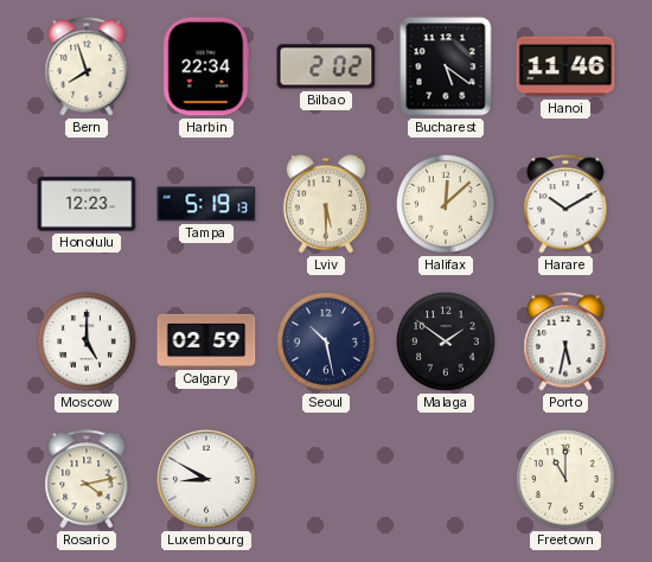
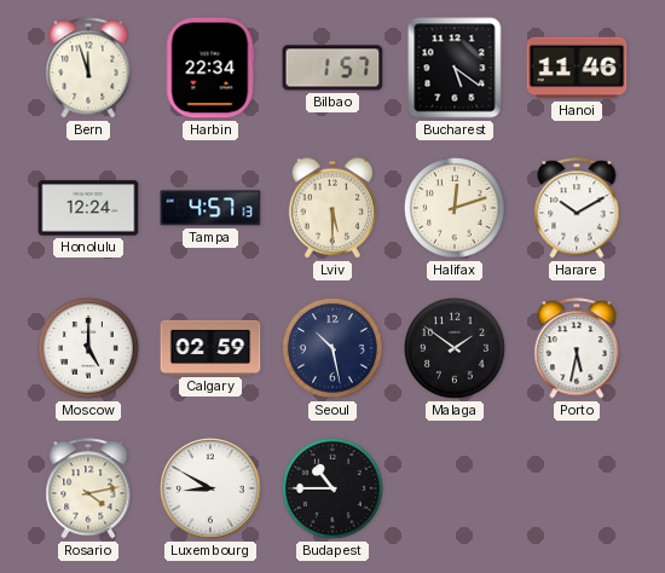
Bern: 7:57 -> 11:57 (88, 68)
Bilbao: 2:02 -> 1:57 (332, 68)
Honolulu: 12:23 -> 12:24 (88, 208)
Tampa: 5:19 -> 4:57 (210, 208)
Halifax: 12:08 -> 12:12 (455, 208)
Budapest: none -> 10:45 (332, 488)
Freetown: 11:00 -> none (565, 479)
